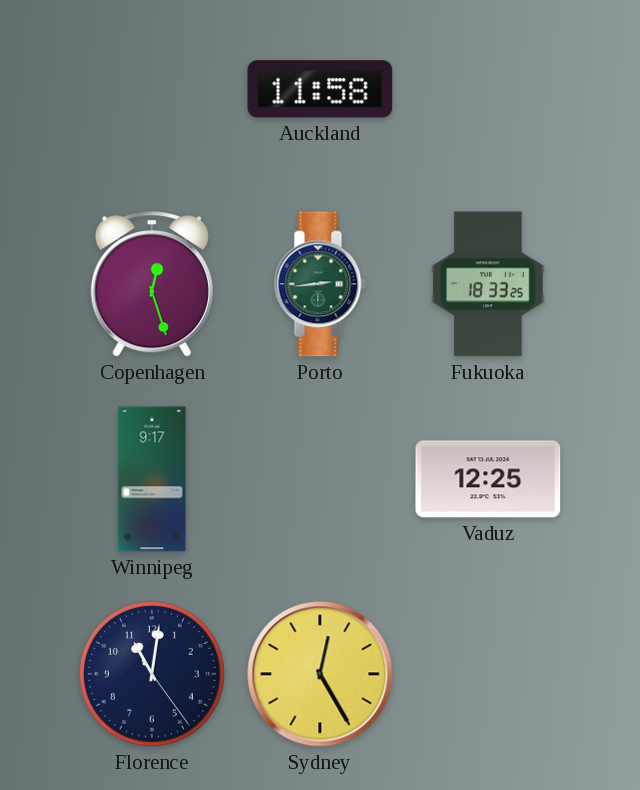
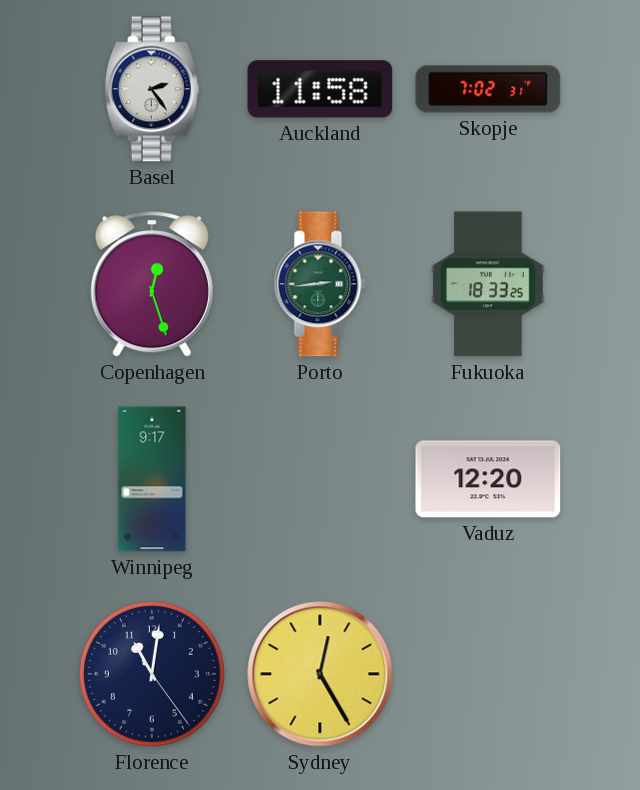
Basel: none -> 2:24 (152, 89)
Skopje: none -> 7:02 (488, 89)
Vaduz: 12:25 -> 12:20 (488, 479)
